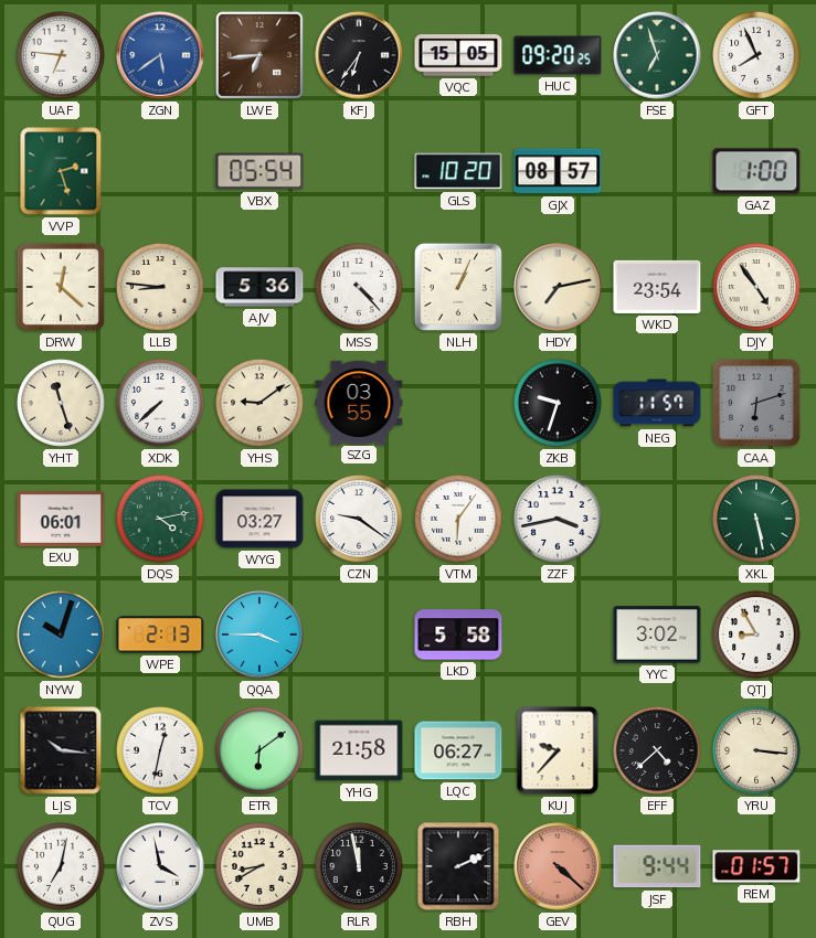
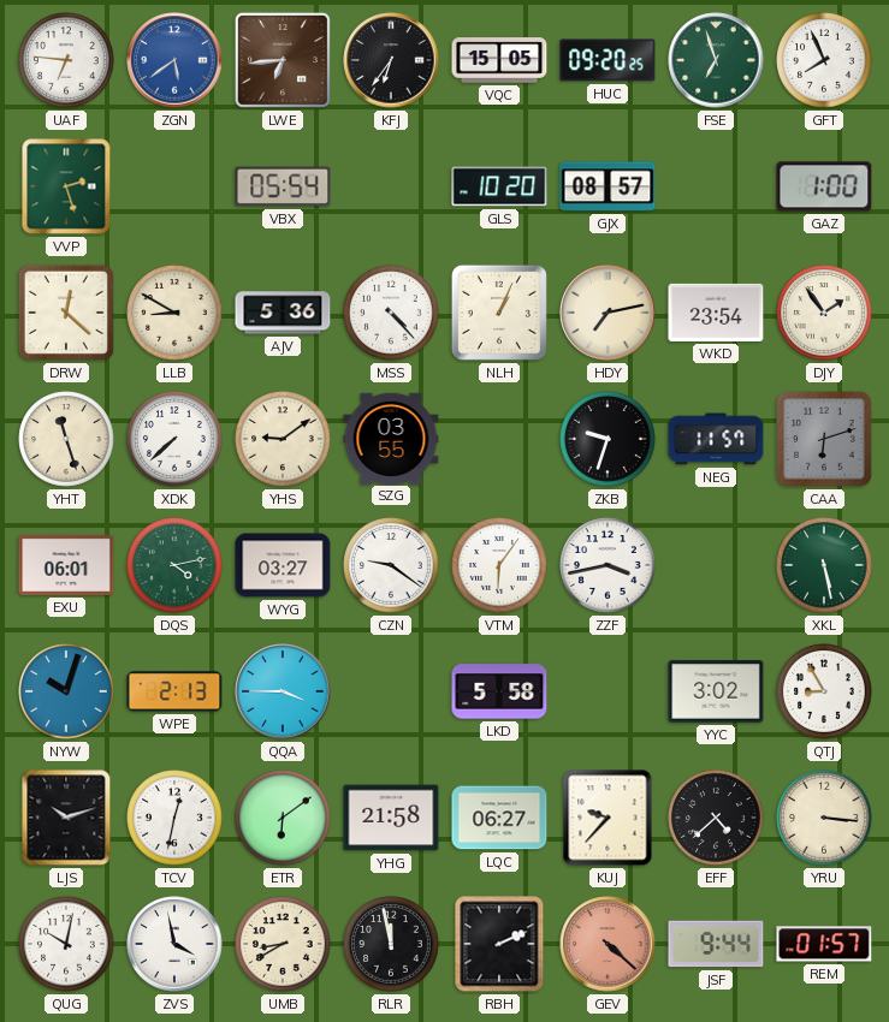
LLB: 8:46 -> 8:50 (174, 313)
DJY: 4:54 -> 1:54 (824, 313)
LJS: 10:16 -> 10:12 (66, 818)
QUG: 7:02 -> 10:02 (66, 944)
